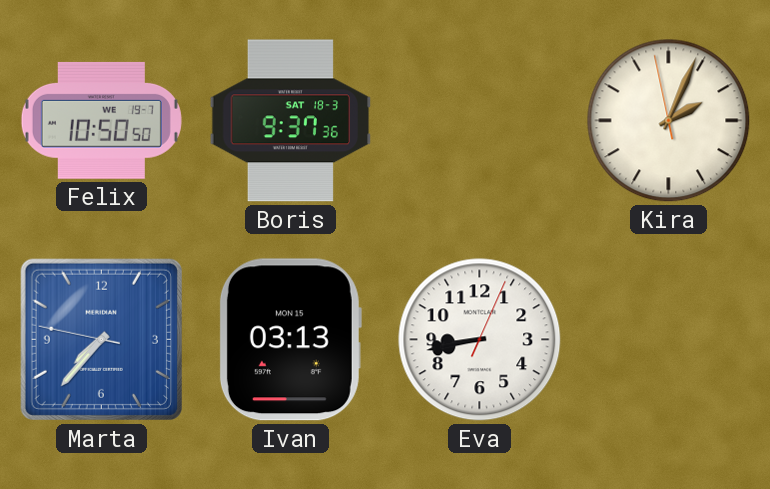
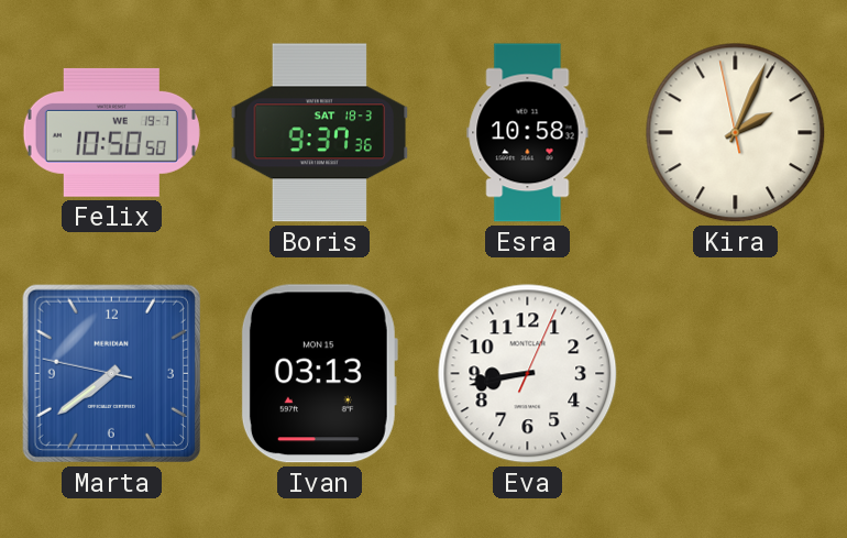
Esra: none -> 10:58 (528, 133)
Marta: 7:36 -> 7:38 (111, 373)
